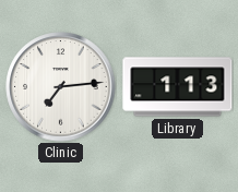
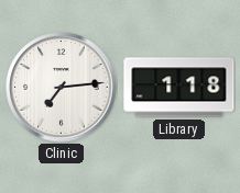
Library: 1:13 -> 1:18 (179, 88)
